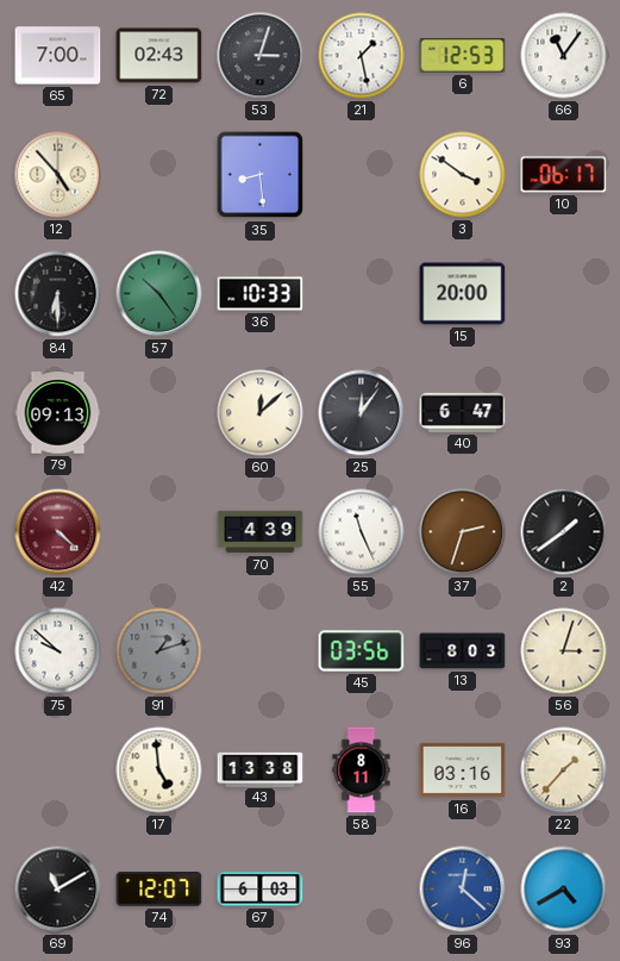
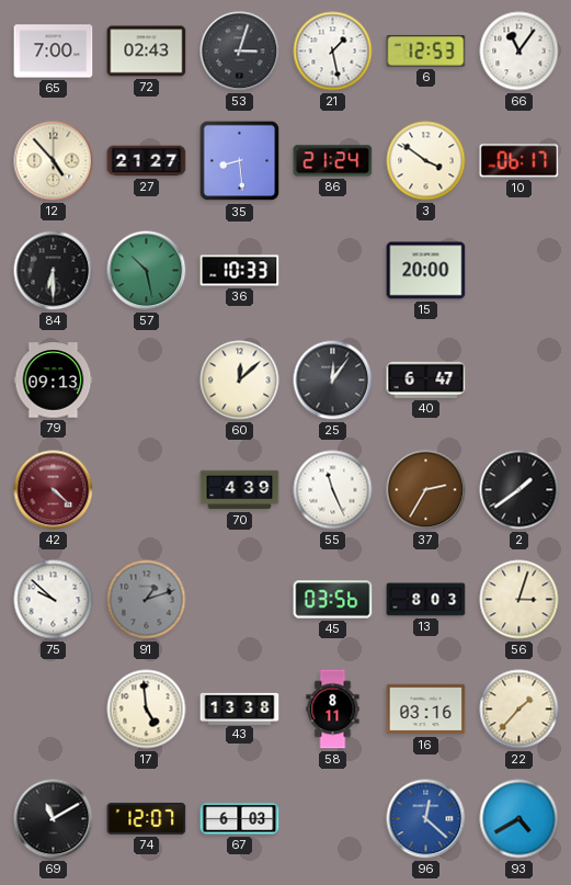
27: none -> 21:27 (147, 161)
86: none -> 21:24 (333, 161)
57: 10:24 -> 10:28 (147, 271)
37: 2:33 -> 2:35 (426, 490)
